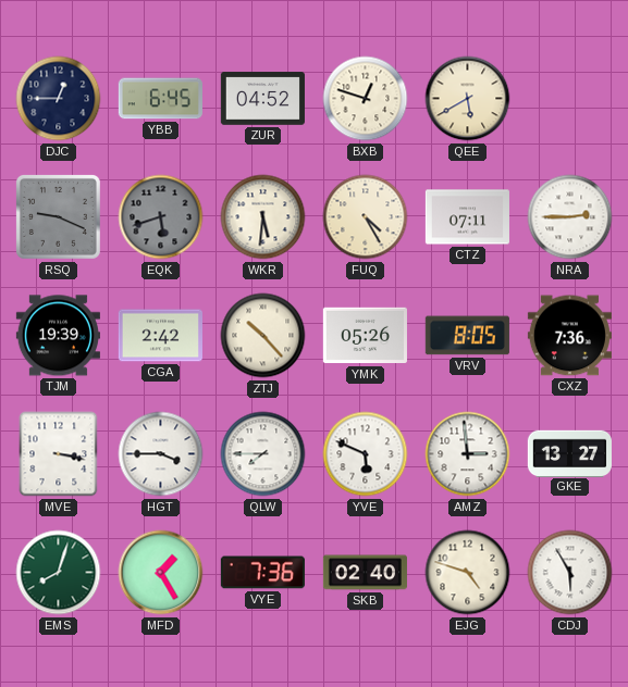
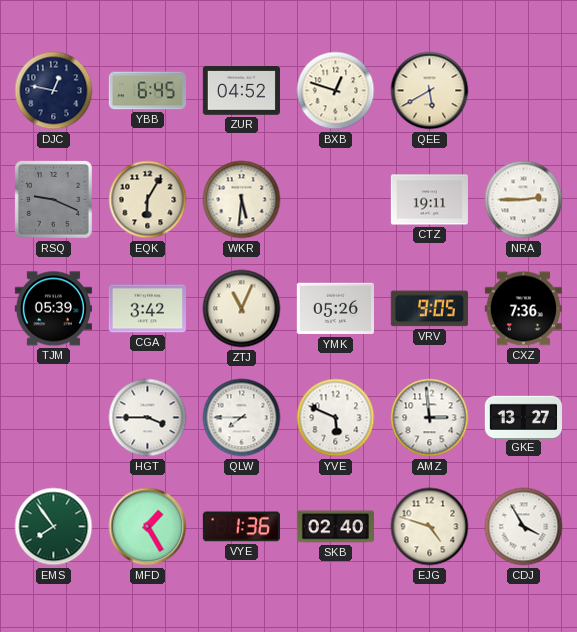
DJC: 12:45 -> 12:47 (54, 91)
EQK: 5:42 -> 6:05 (148, 200)
EQK dial: grey -> cream (148, 200)
FUQ: 4:25 -> none (366, 217)
CTZ: 07:11 -> 19:11 (429, 200)
TJM: 19:39 -> 05:39 (53, 309)
CGA: 2:42 -> 3:42 (147, 309)
ZTJ: 10:23 -> 11:04 (242, 309)
VRV: 8:05 -> 9:05 (429, 309)
MVE: 3:17 -> none (59, 454)
EMS: 8:03 -> 7:54 (54, 527)
VYE: 7:36 -> 1:36 (241, 527)
CDJ: 5:55 -> 3:55 (524, 527)
